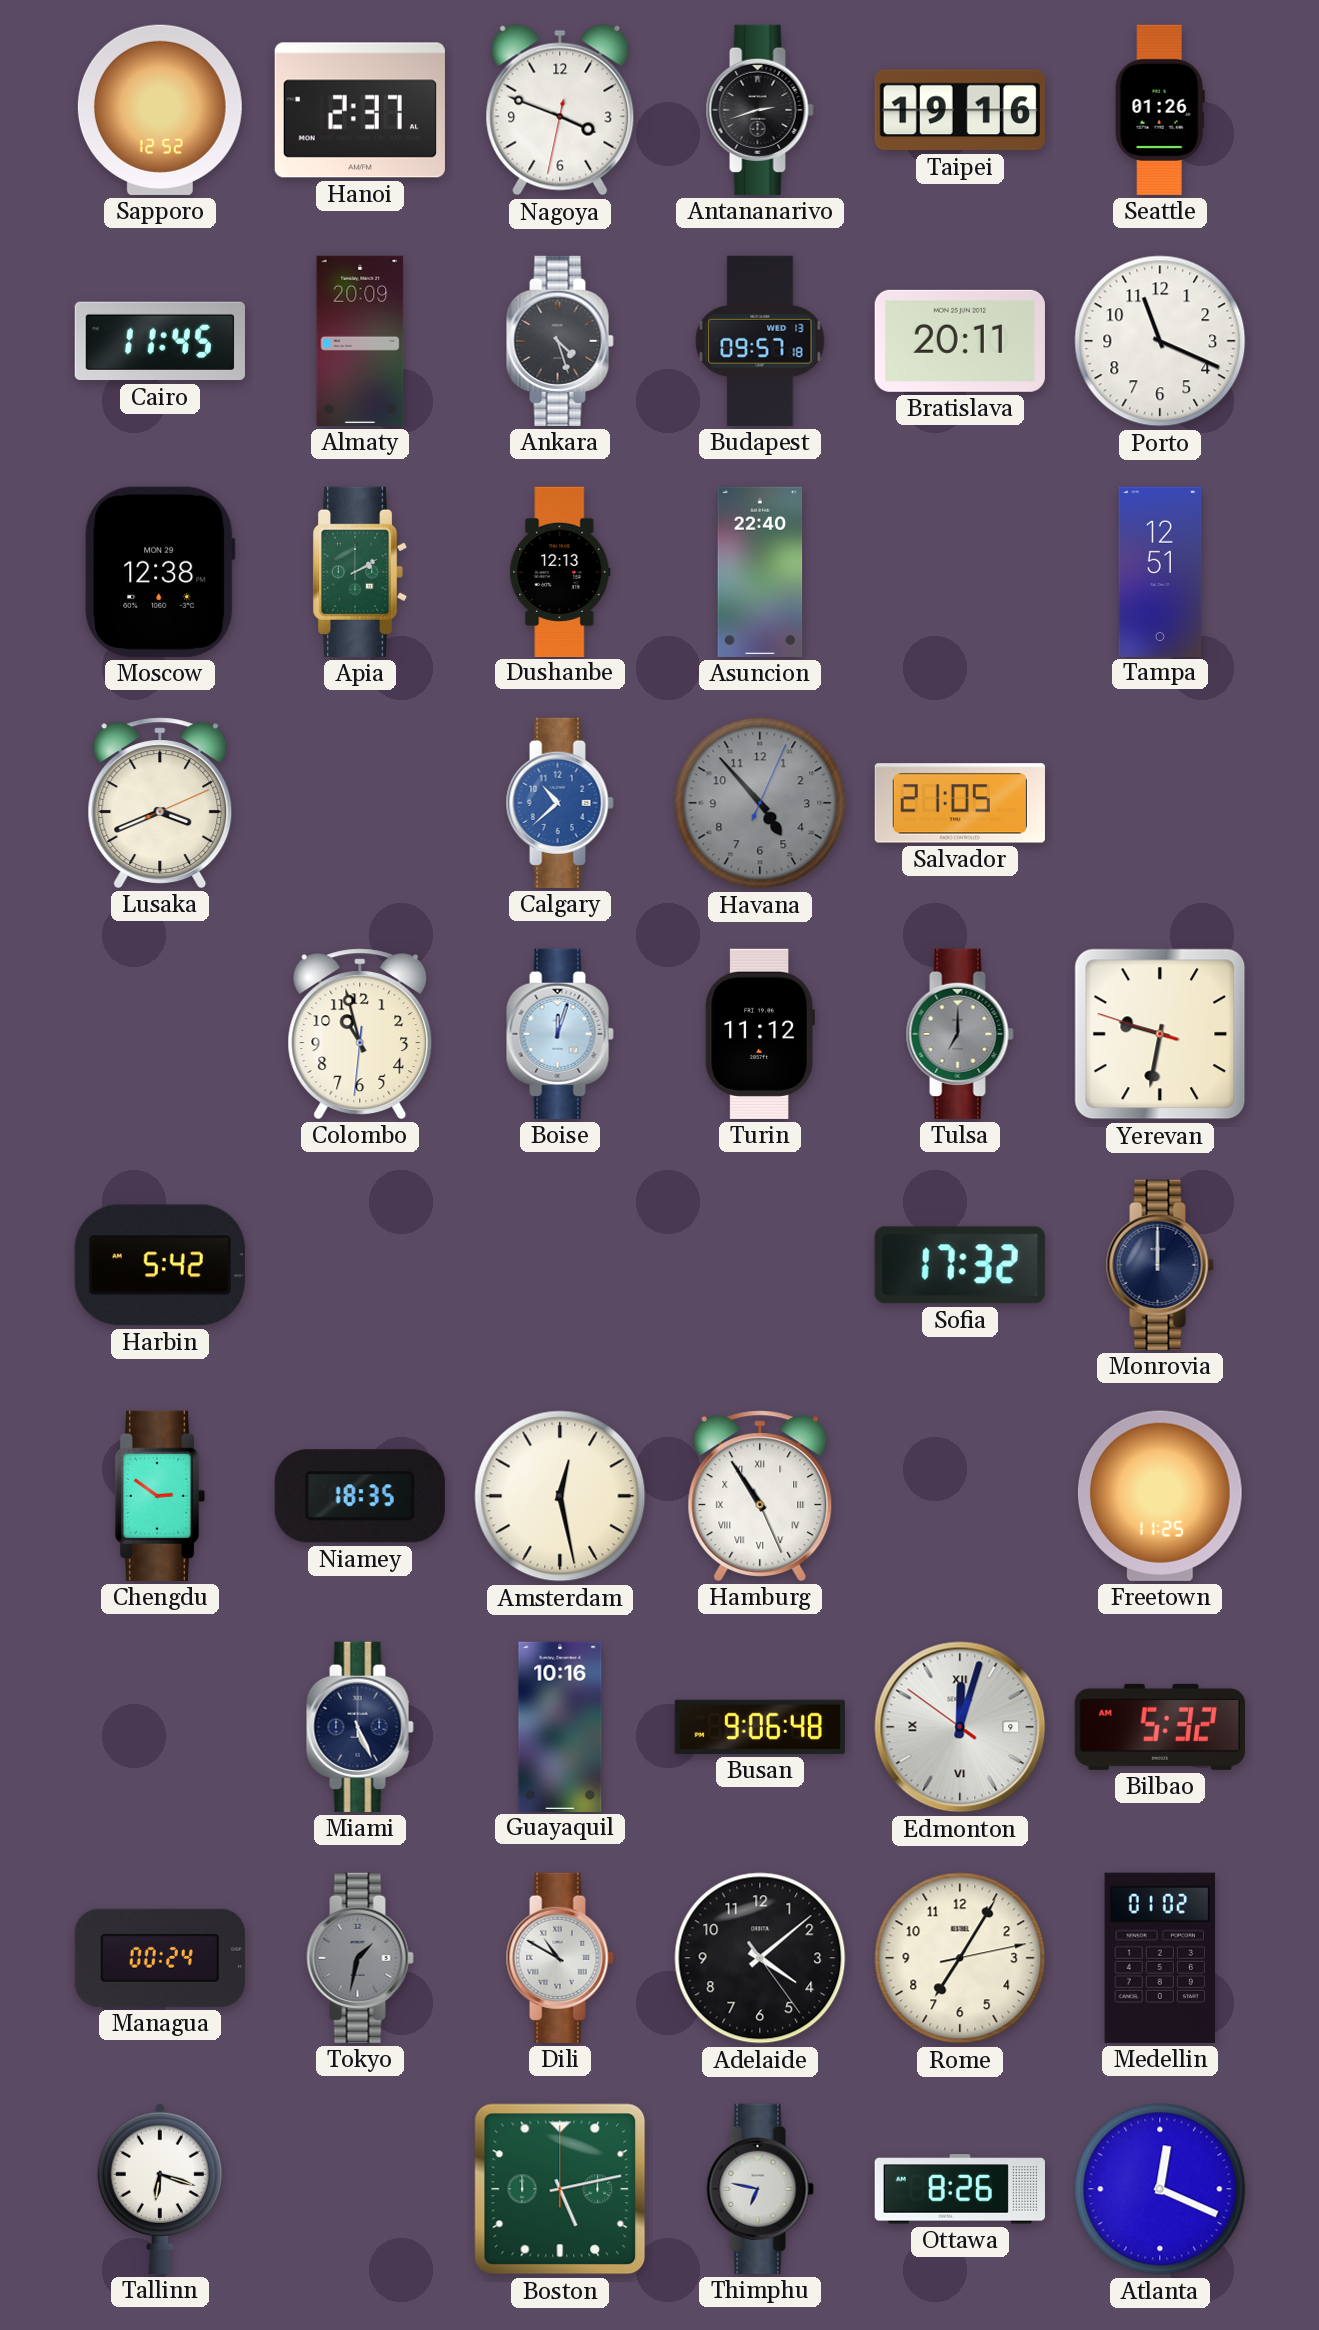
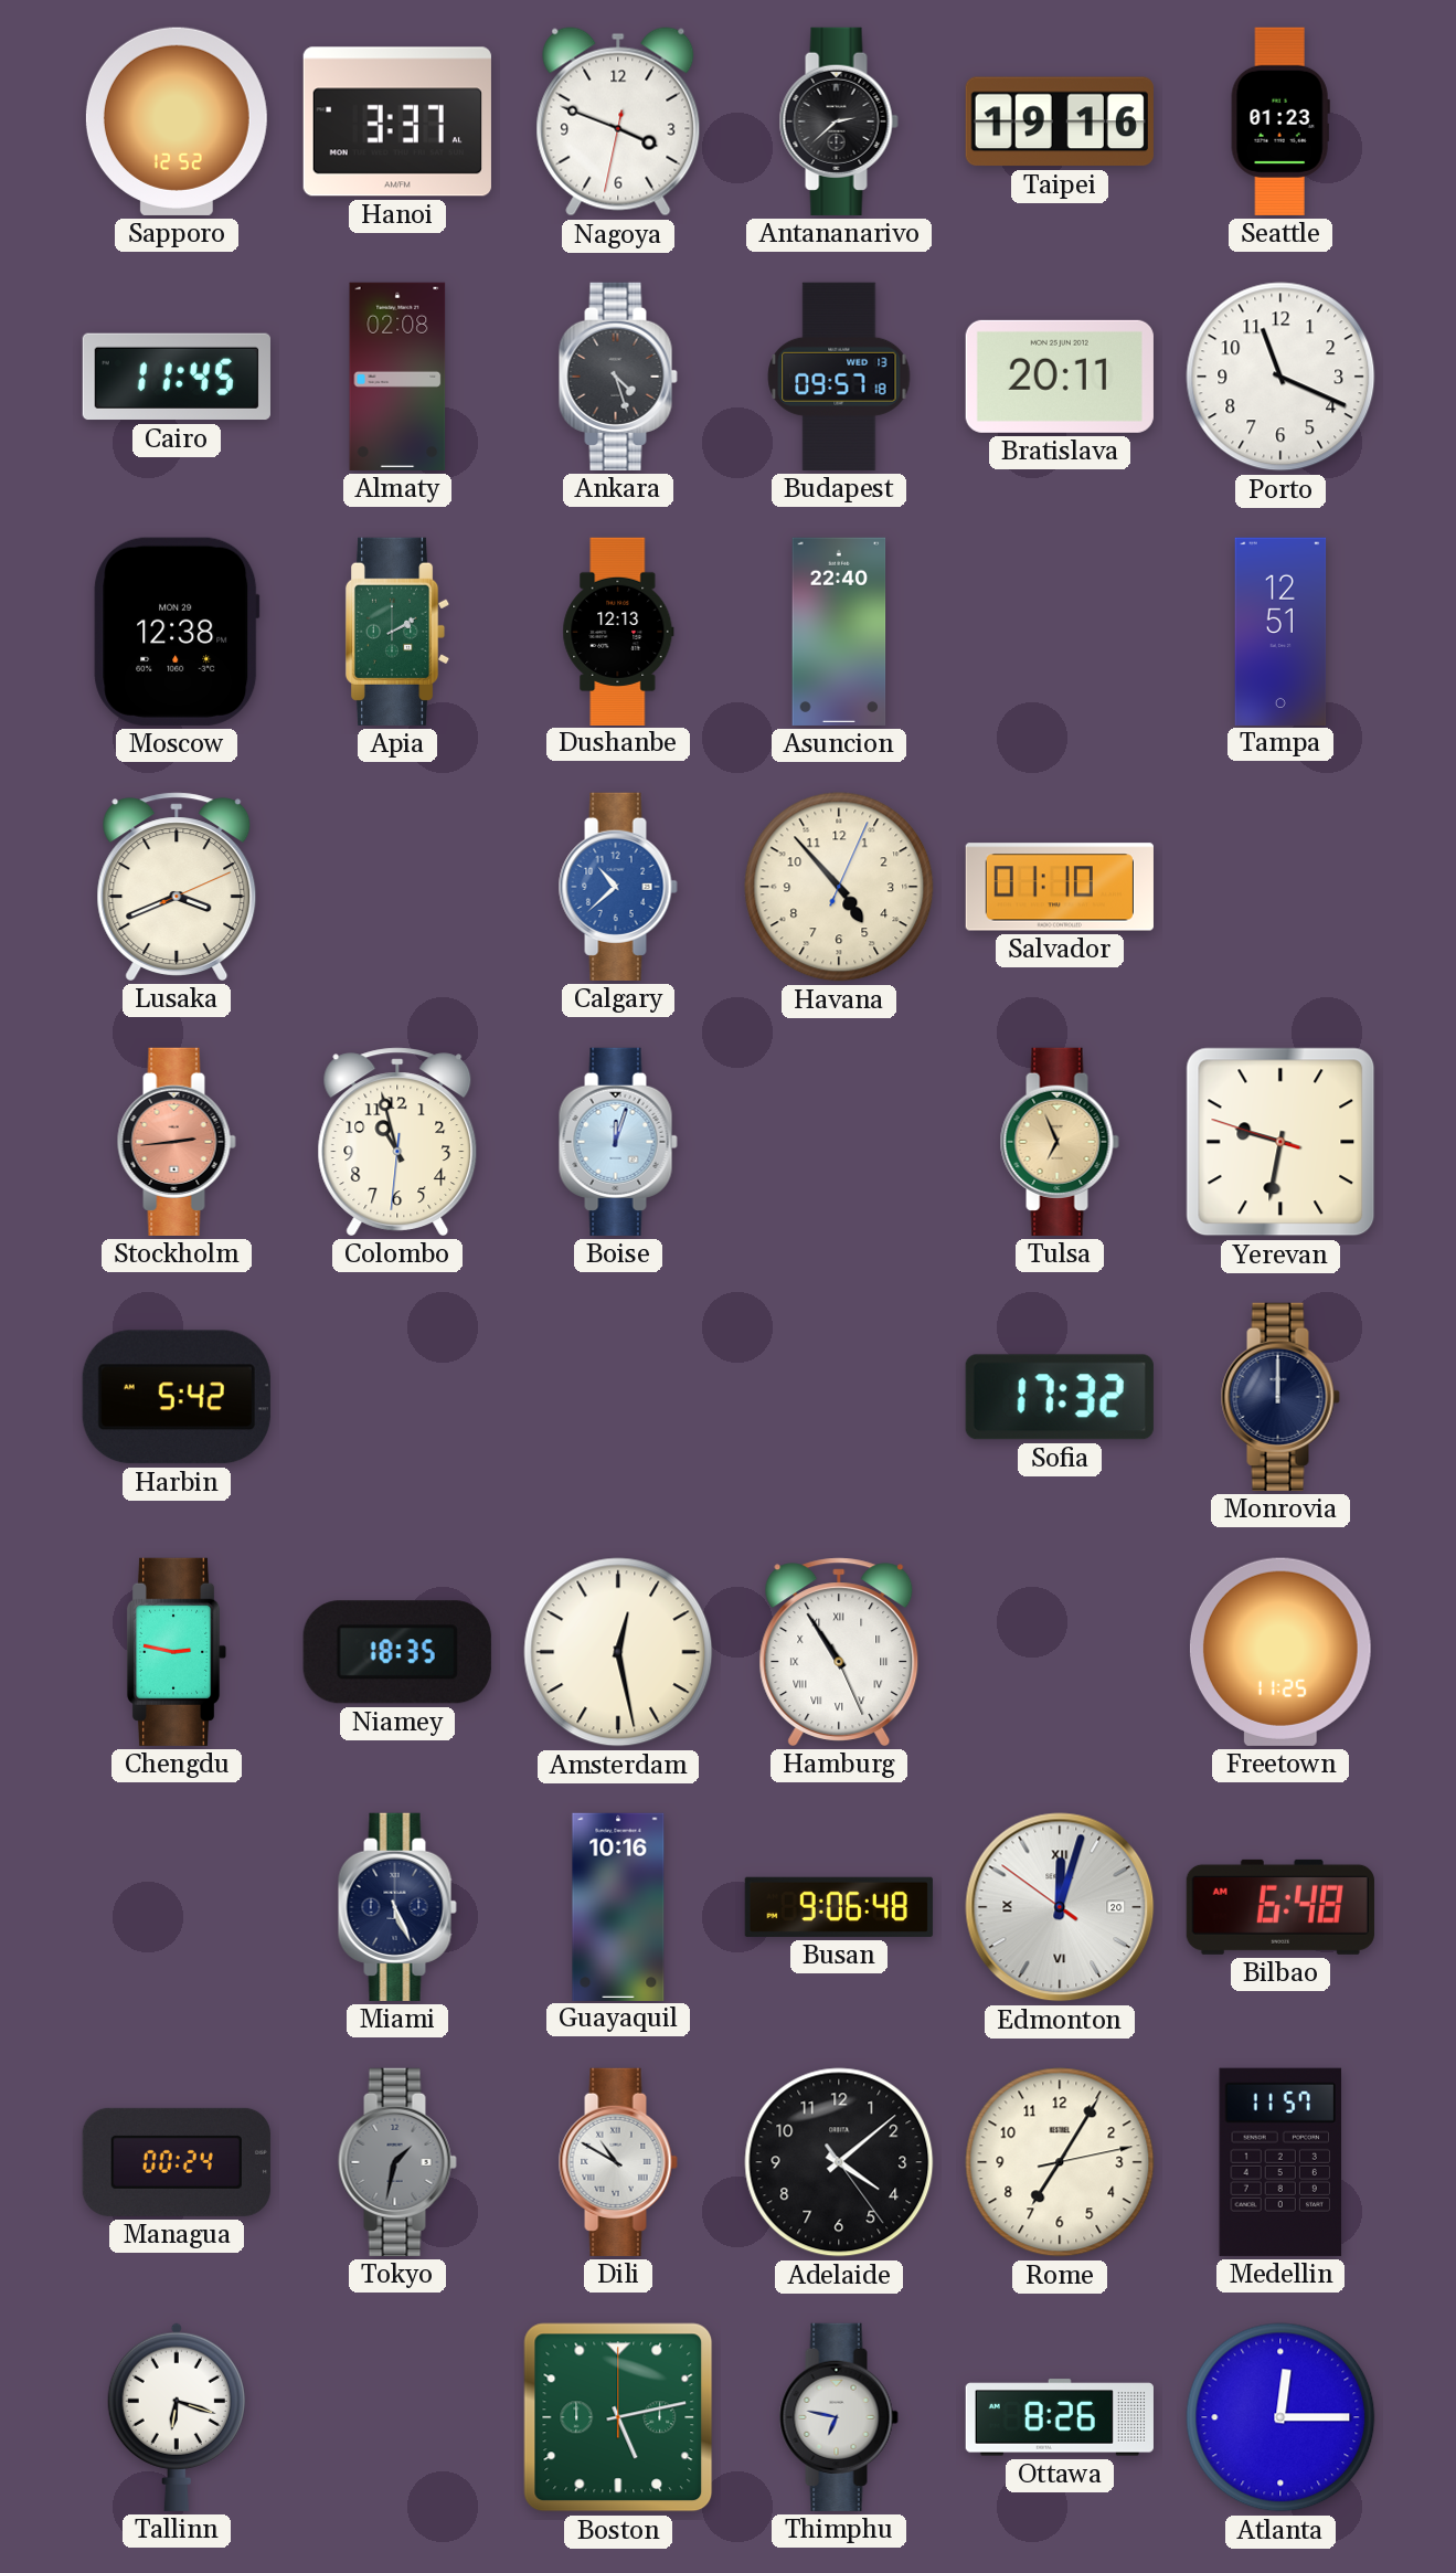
Hanoi: 2:37 -> 3:37 (397, 121)
Antananarivo: 2:42 -> 2:38 (839, 121)
Seattle: 01:26 -> 01:23 (1280, 121)
Almaty: 20:09 -> 02:08 (397, 377)
Havana dial: grey -> cream (839, 887)
Salvador: 21:05 -> 01:10 (1060, 887)
Stockholm: none -> 2:44 (177, 1142)
Turin: 11:12 -> none (760, 1034)
Tulsa: 7:00 -> 6:56 (1060, 1142)
Tulsa dial: grey -> champagne (1060, 1142)
Chengdu: 2:51 -> 2:47 (177, 1652)
Edmonton date: 9 -> 20 (1060, 1907)
Bilbao: 5:32 -> 6:48 (1280, 1907)
Medellin: 01:02 -> 11:57 (1280, 2162)
Atlanta: 12:19 -> 12:15 (1280, 2417)
